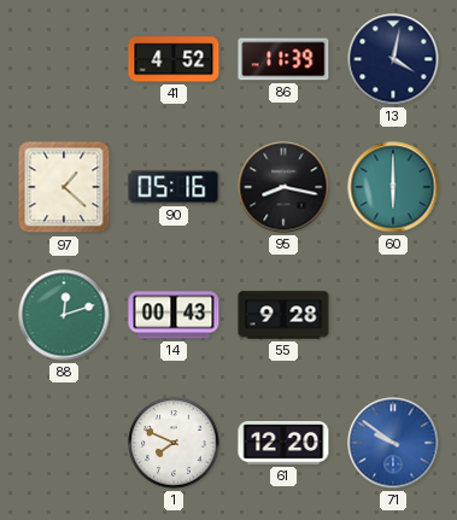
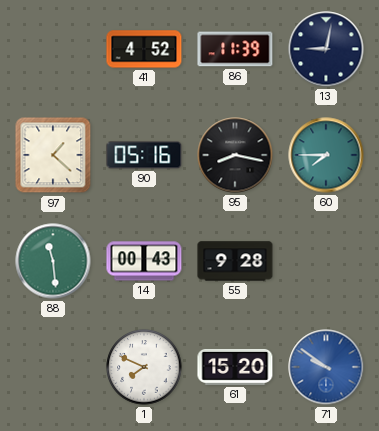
13: 4:02 -> 9:02 (326, 49)
60: 6:00 -> 7:45 (326, 155)
88: 12:12 -> 11:29 (53, 261)
61: 12:20 -> 15:20 (235, 367)
